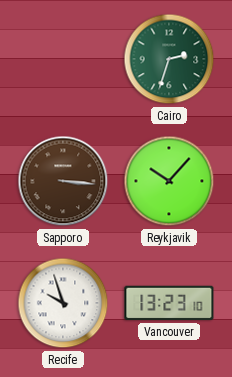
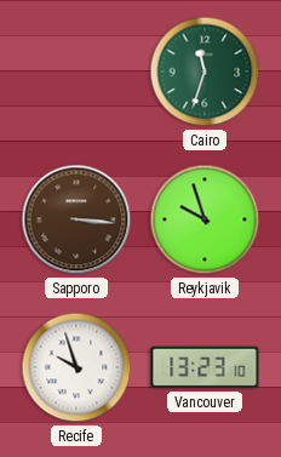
Cairo: 2:33 -> 11:33 (205, 72)
Reykjavik: 10:07 -> 9:57 (205, 219)
